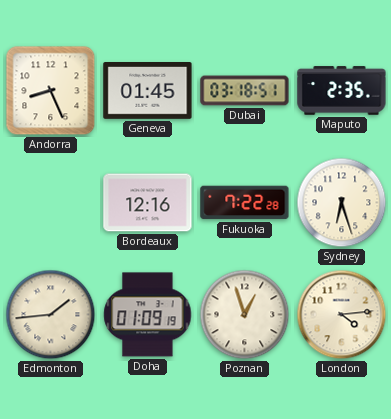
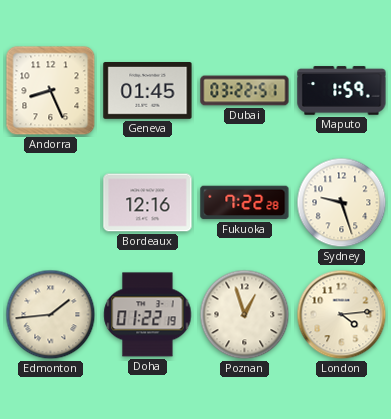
Dubai: 03:18 -> 03:22 (245, 91)
Maputo: 2:35 -> 1:59 (342, 91)
Sydney: 6:27 -> 9:27 (342, 203)
Doha: 01:09 -> 01:22 (148, 315)
